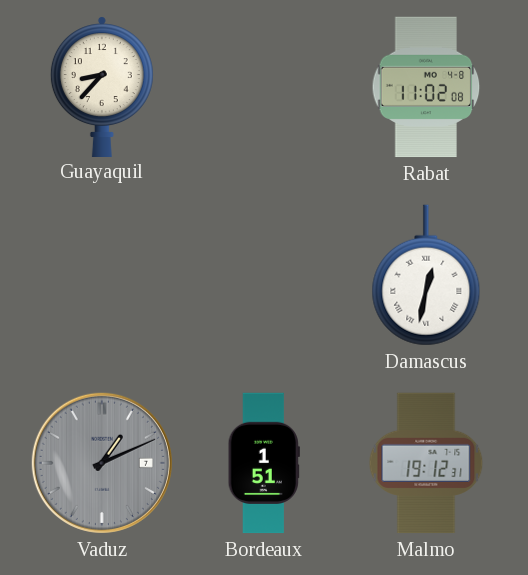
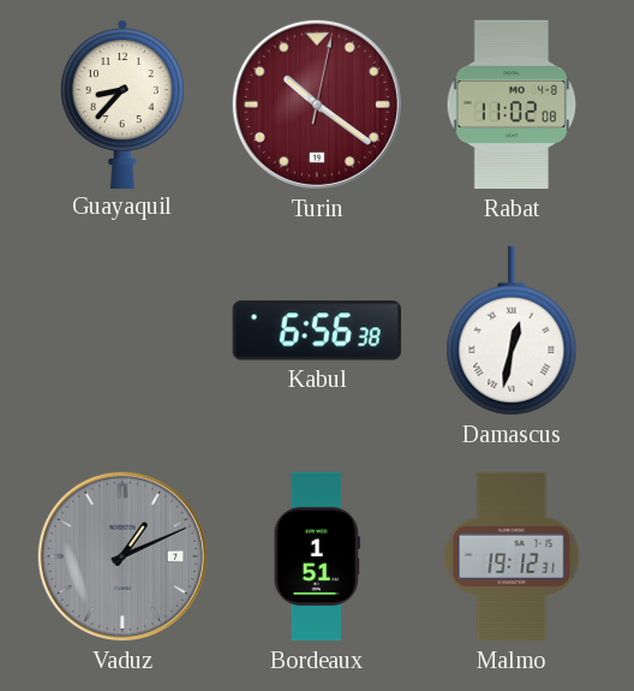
Turin: none -> 10:21 (317, 105)
Kabul: none -> 6:56 (317, 330)
